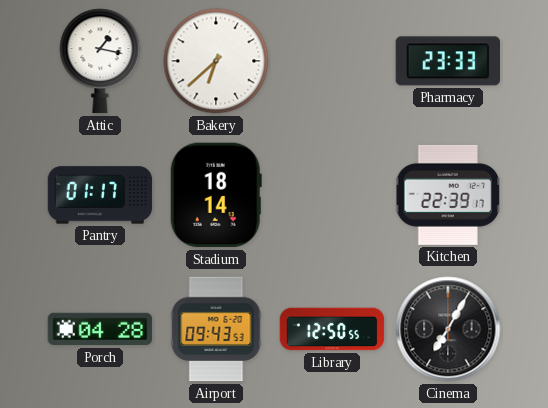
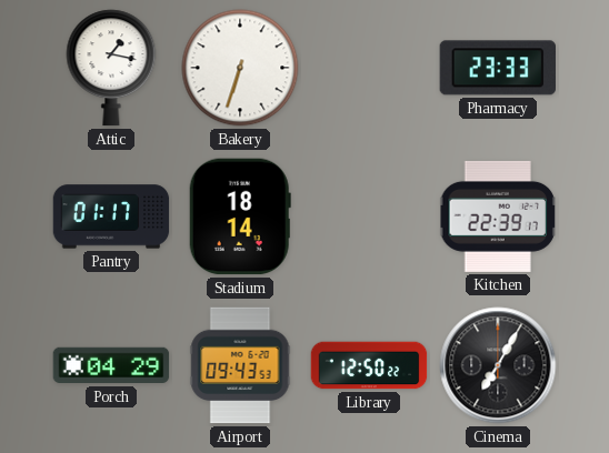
Bakery: 6:38 -> 6:33 (240, 68)
Porch: 04:28 -> 04:29 (111, 365)
Library: 12:50:55 -> 12:50:22 (369, 365)
